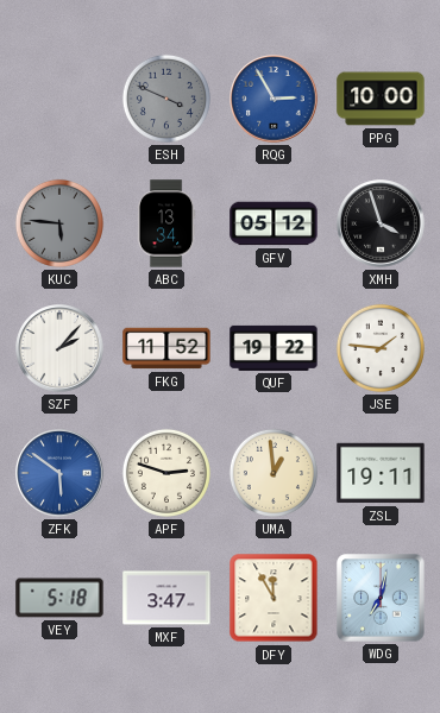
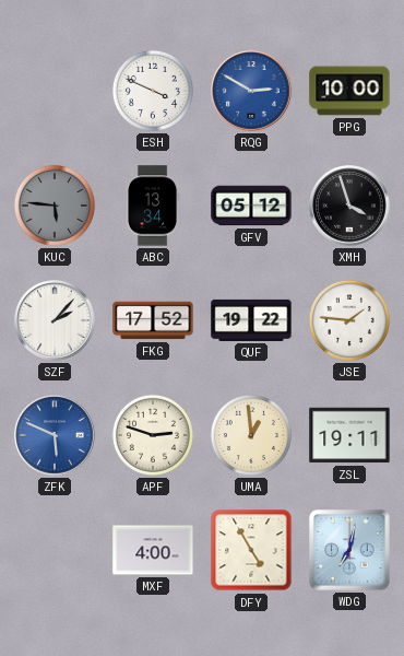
ESH dial: grey -> white (153, 91)
RQG: 2:55 -> 2:50 (251, 91)
FKG: 11:52 -> 17:52 (153, 320)
ZFK: 5:51 -> 5:49 (55, 435)
VEY: 5:18 -> none (59, 598)
MXF: 3:47 -> 4:00 (153, 550)
DFY: 11:55 -> 4:55 (251, 550)
